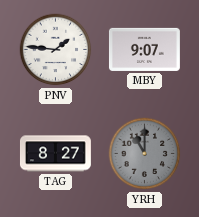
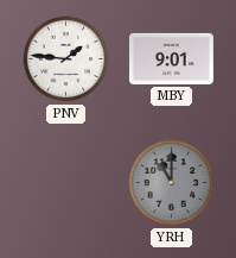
MBY: 9:07 -> 9:01 (171, 58)
TAG: 8:27 -> none (55, 154)
